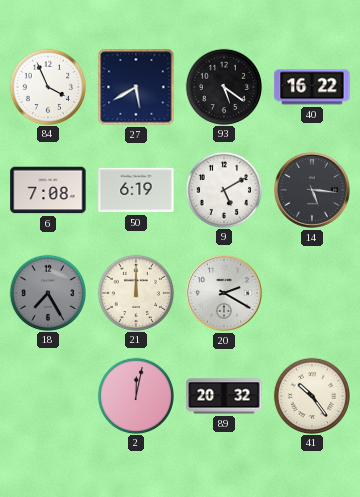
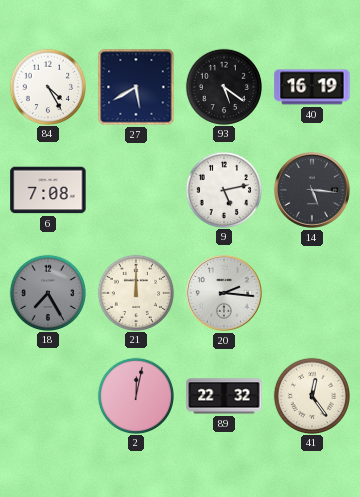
84: 3:56 -> 4:25 (47, 86)
40: 16:22 -> 16:19 (312, 87)
50: 6:19 -> none (136, 190)
9: 5:10 -> 5:13 (223, 189)
20: 2:20 -> 2:16 (224, 293)
89: 20:32 -> 22:32 (224, 396)
41: 10:24 -> 12:24 (311, 395)
